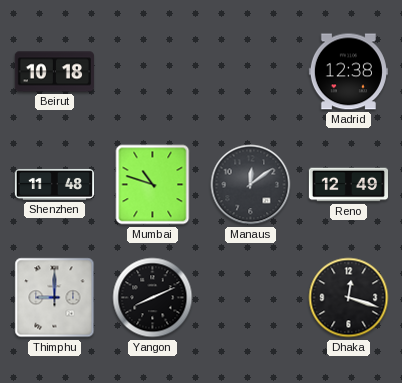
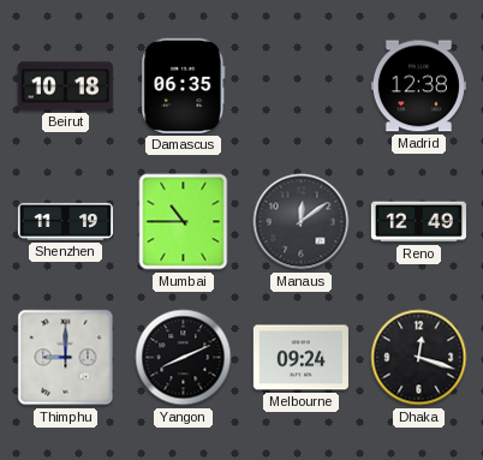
Damascus: none -> 06:35 (184, 85)
Shenzhen: 11:48 -> 11:19 (65, 221)
Mumbai: 10:48 -> 10:45 (184, 222)
Melbourne: none -> 09:24 (300, 358)
